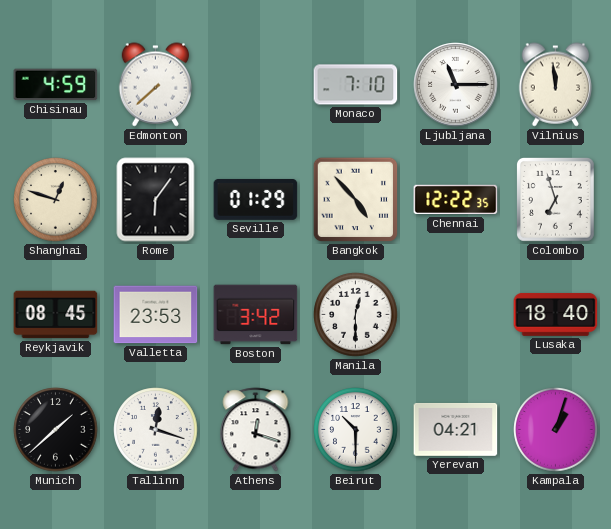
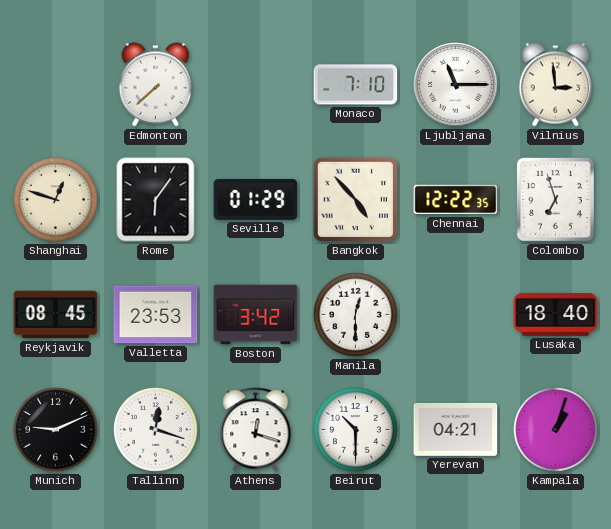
Chisinau: 4:59 -> none (56, 85)
Vilnius: 11:59 -> 2:59 (555, 85)
Munich: 1:38 -> 9:11 (56, 430)
